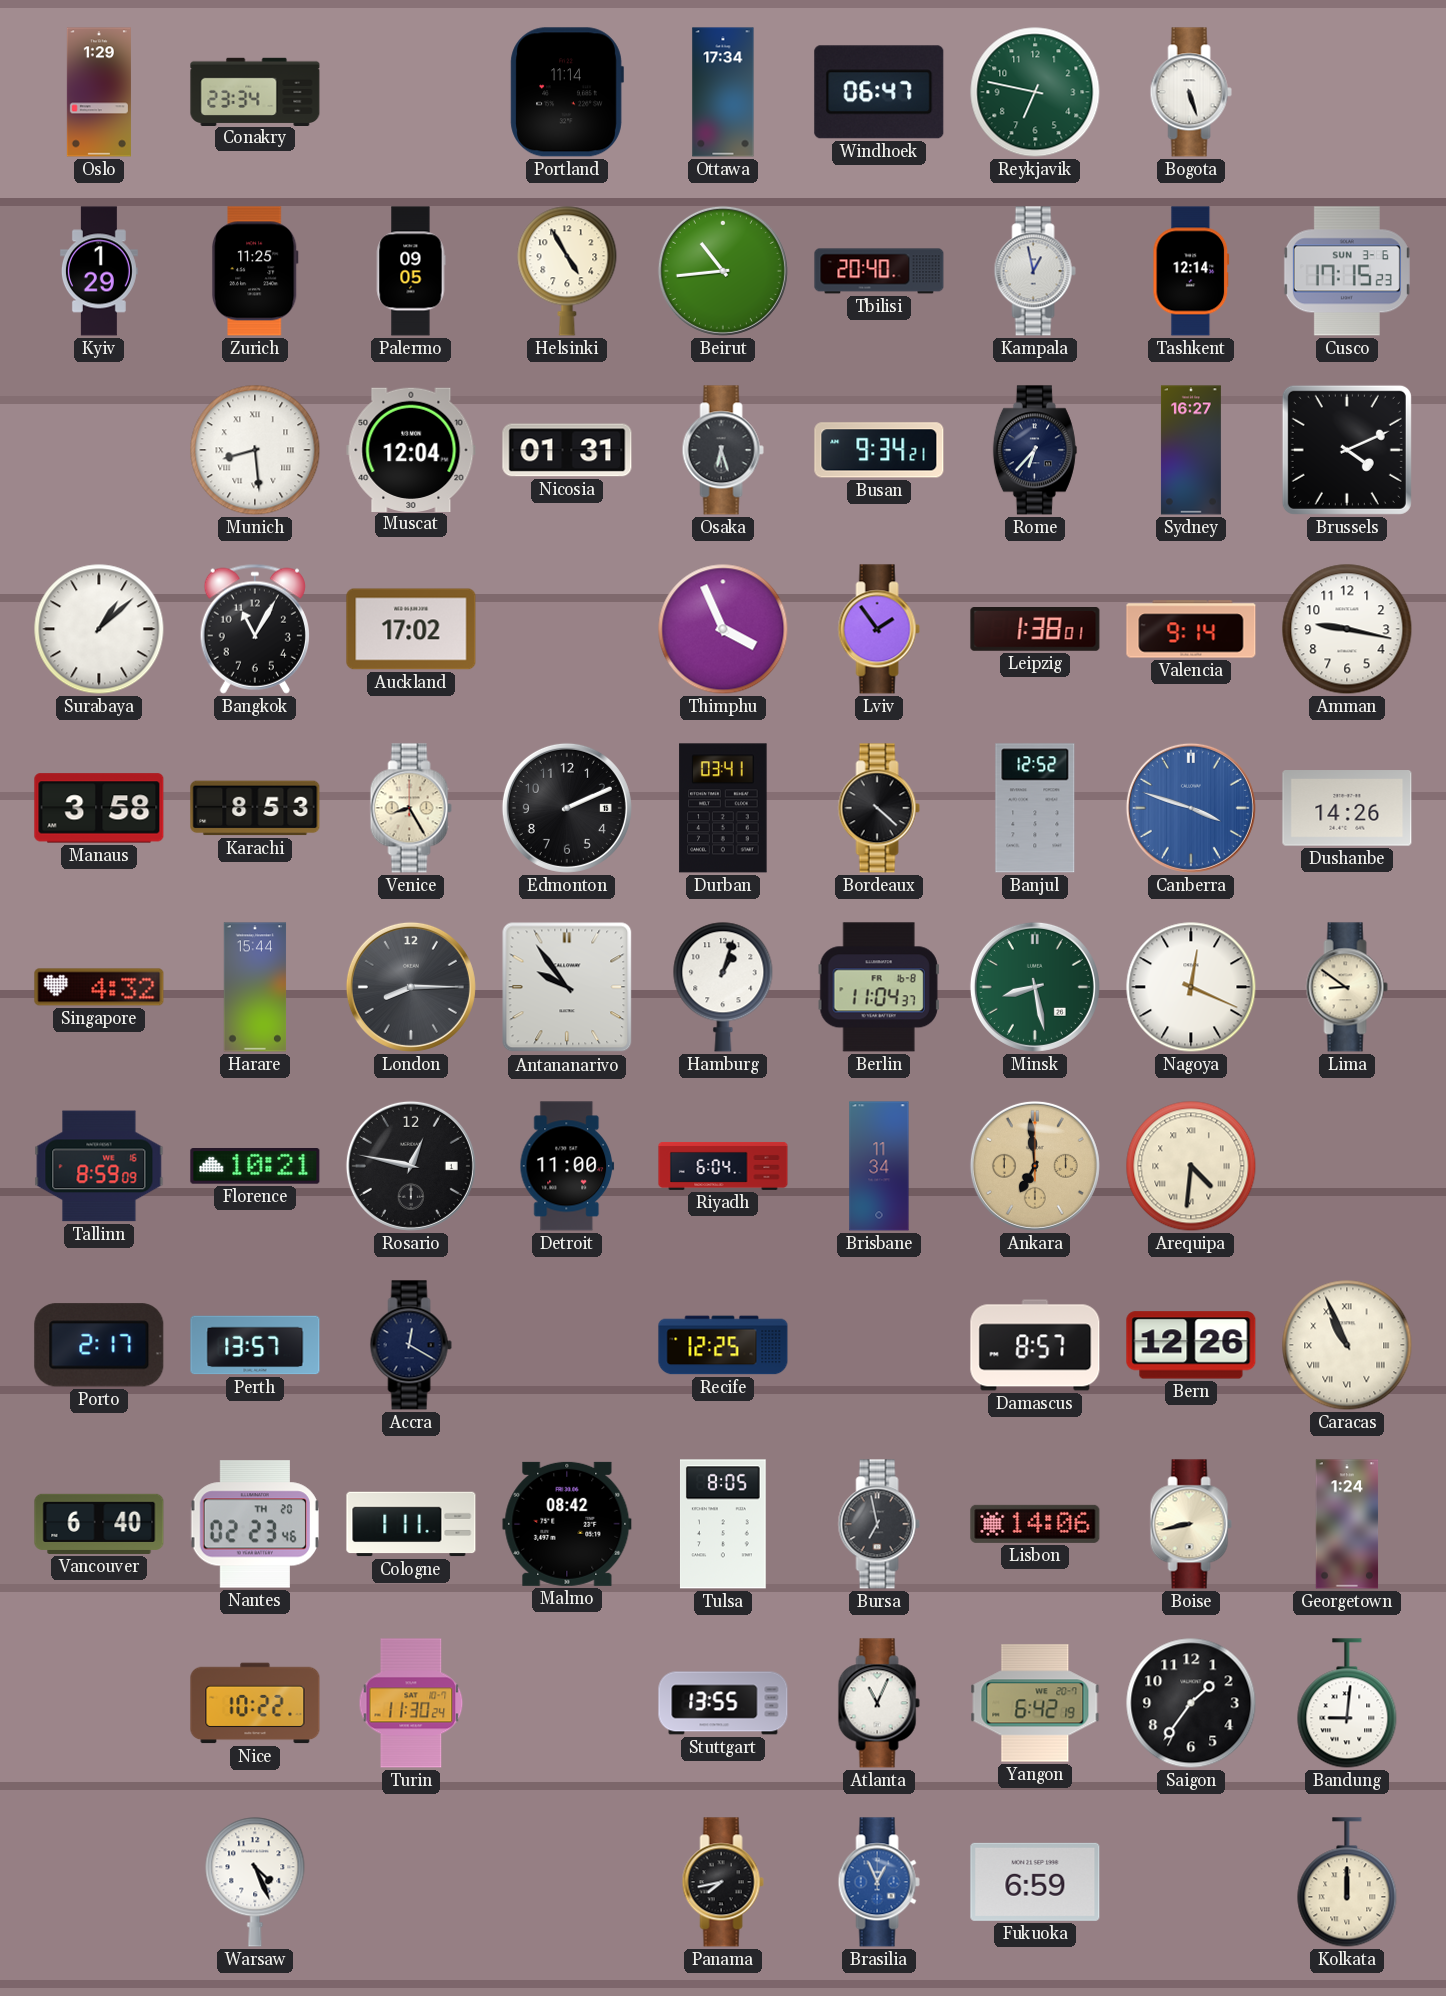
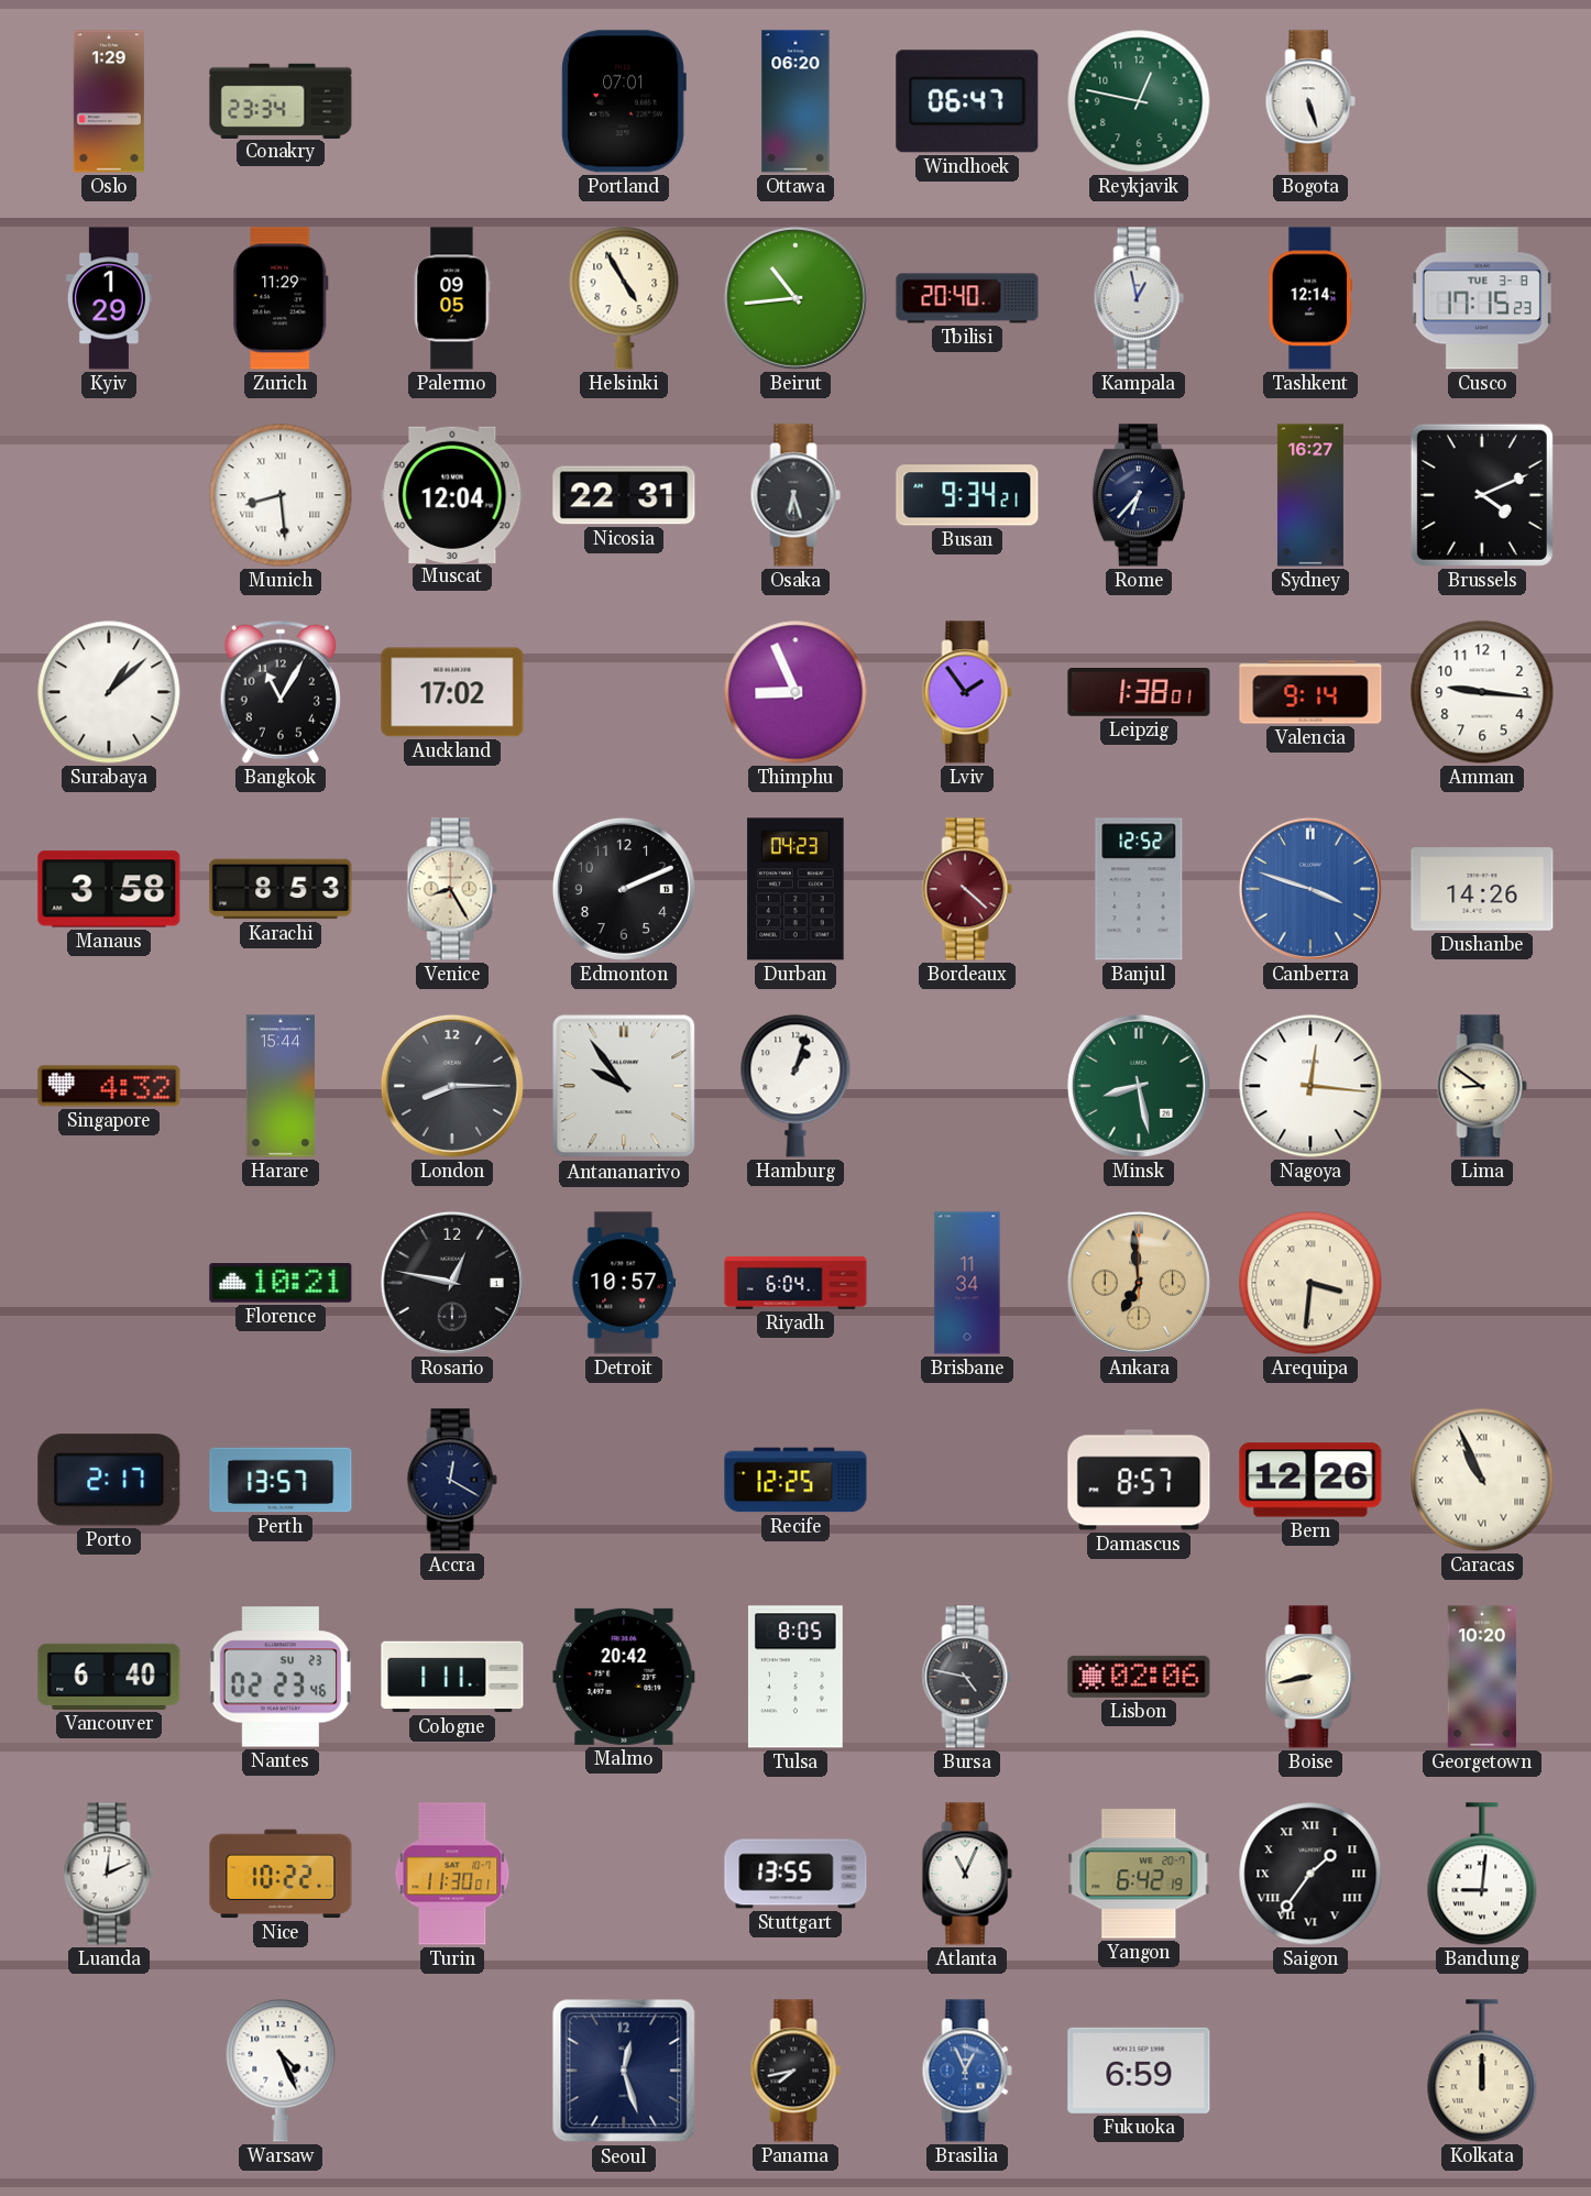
Portland: 11:14 -> 07:01 (624, 101)
Ottawa: 17:34 -> 06:20 (796, 101)
Reykjavik: 6:47 -> 12:47 (1139, 101)
Zurich: 11:25 -> 11:29 (282, 298)
Cusco date: SUN 3-6 -> TUE 3-8 (1482, 298)
Nicosia: 01:31 -> 22:31 (624, 495)
Thimphu: 3:56 -> 8:56 (796, 692)
Amman: 9:17 -> 9:16 (1482, 692)
Durban: 03:41 -> 04:23 (796, 889)
Bordeaux dial: black -> burgundy (967, 889)
Berlin: 11:04 -> none (879, 987)
Nagoya: 12:19 -> 12:16 (1310, 1086)
Tallinn: 8:59 -> none (99, 1166)
Detroit: 11:00 -> 10:57 (624, 1283)
Arequipa: 4:31 -> 3:31 (1310, 1283)
Nantes date: TH 20 -> SU 23 (281, 1677)
Malmo: 08:42 -> 20:42 (624, 1677)
Bursa: 6:58 -> 4:47 (967, 1677)
Lisbon: 14:06 -> 02:06 (1139, 1677)
Georgetown: 1:24 -> 10:20 (1482, 1677)
Luanda: none -> 12:11 (109, 1874)
Turin: 11:30:24 -> 11:30:01 (452, 1874)
Saigon numerals: Arabic -> Roman (1310, 1874)
Seoul: none -> 12:27 (624, 2071)
